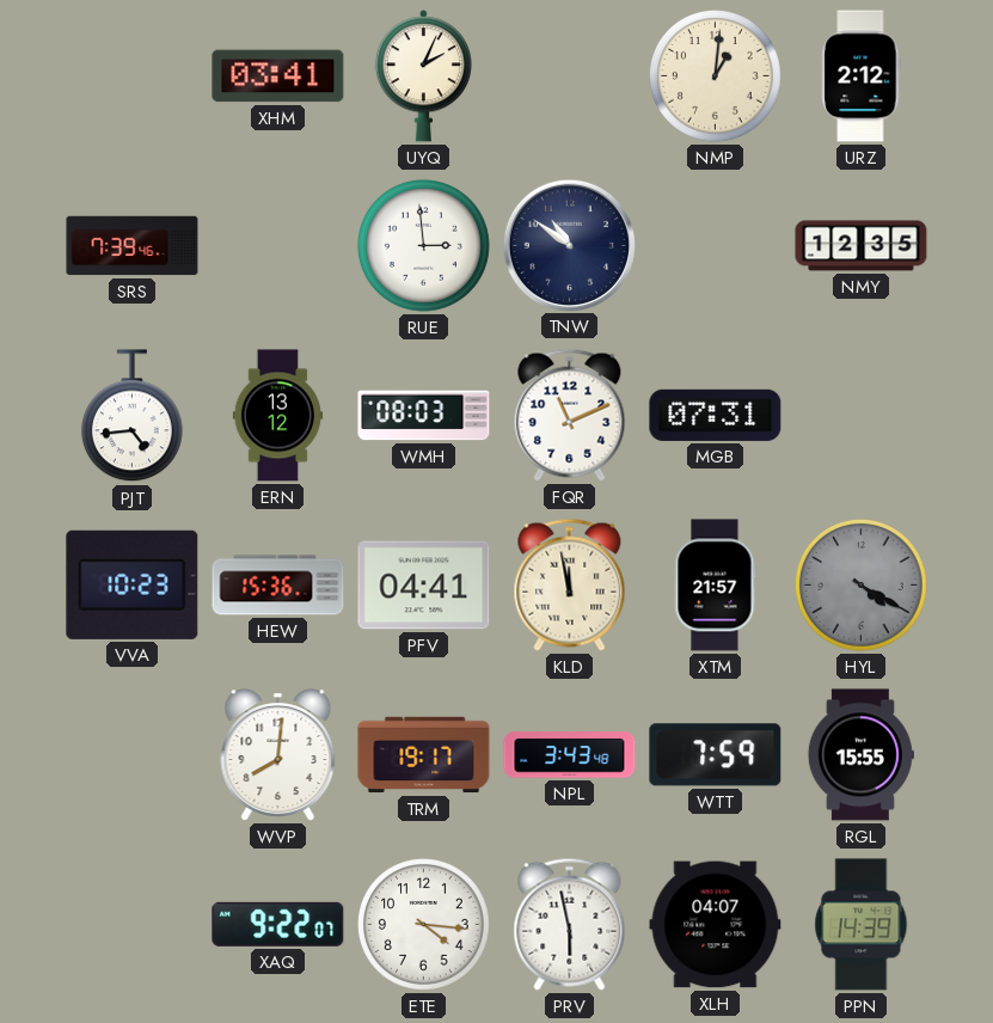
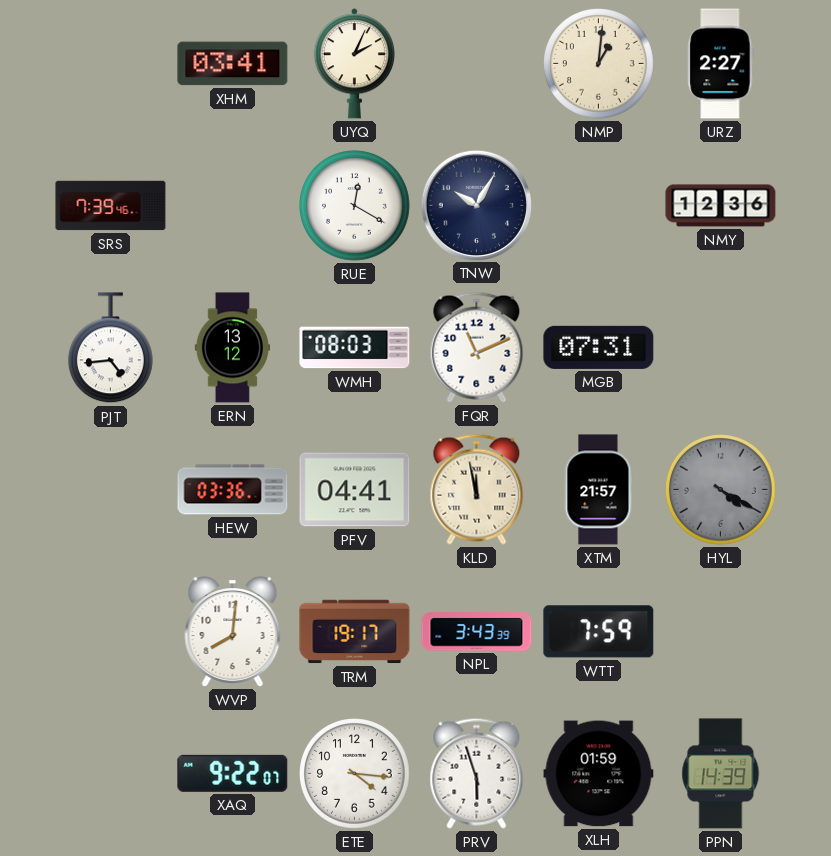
URZ: 2:12 -> 2:27 (721, 64)
RUE: 2:59 -> 12:20 (355, 206)
TNW: 10:51 -> 10:05 (476, 205)
NMY: 12:35 -> 12:36 (721, 206)
VVA: 10:23 -> none (133, 584)
HEW: 15:36 -> 03:36 (233, 490)
NPL: 3:43:48 -> 3:43:39 (477, 632)
RGL: 15:55 -> none (860, 755)
PRV: 5:58 -> 5:57 (477, 773)
XLH: 04:07 -> 01:59 (599, 774)
